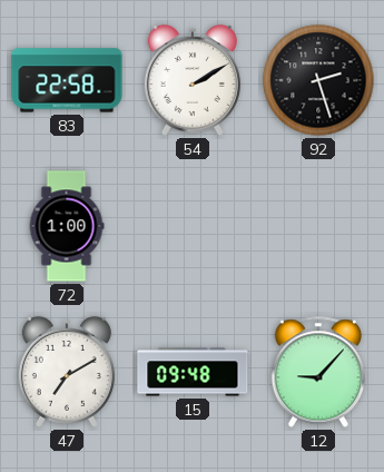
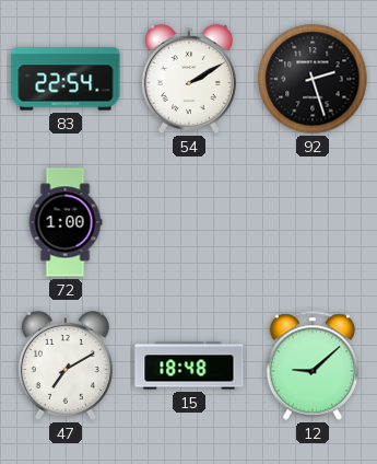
83: 22:58 -> 22:54 (66, 79)
15: 09:48 -> 18:48 (189, 366)
12: 9:07 -> 9:08 (313, 366)
